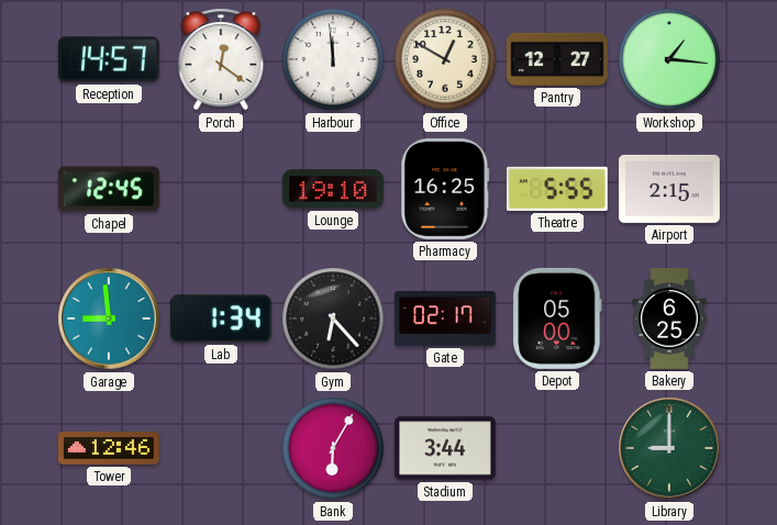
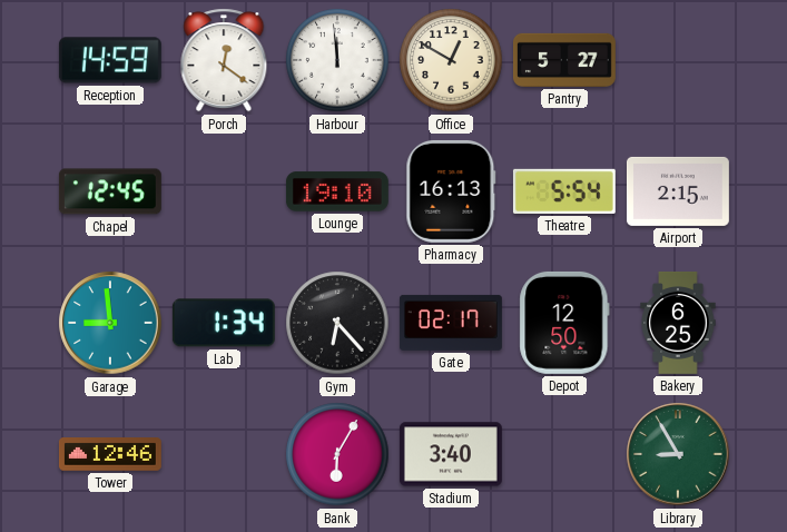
Reception: 14:57 -> 14:59 (110, 60)
Pantry: 12:27 -> 5:27 (564, 60)
Workshop: 1:16 -> none (669, 59)
Pharmacy: 16:25 -> 16:13 (451, 191)
Theatre: 5:55 -> 5:54 (564, 191)
Depot: 05:00 -> 12:50 (564, 323)
Stadium: 3:44 -> 3:40 (451, 454)
Library: 9:00 -> 8:55 (678, 454)
